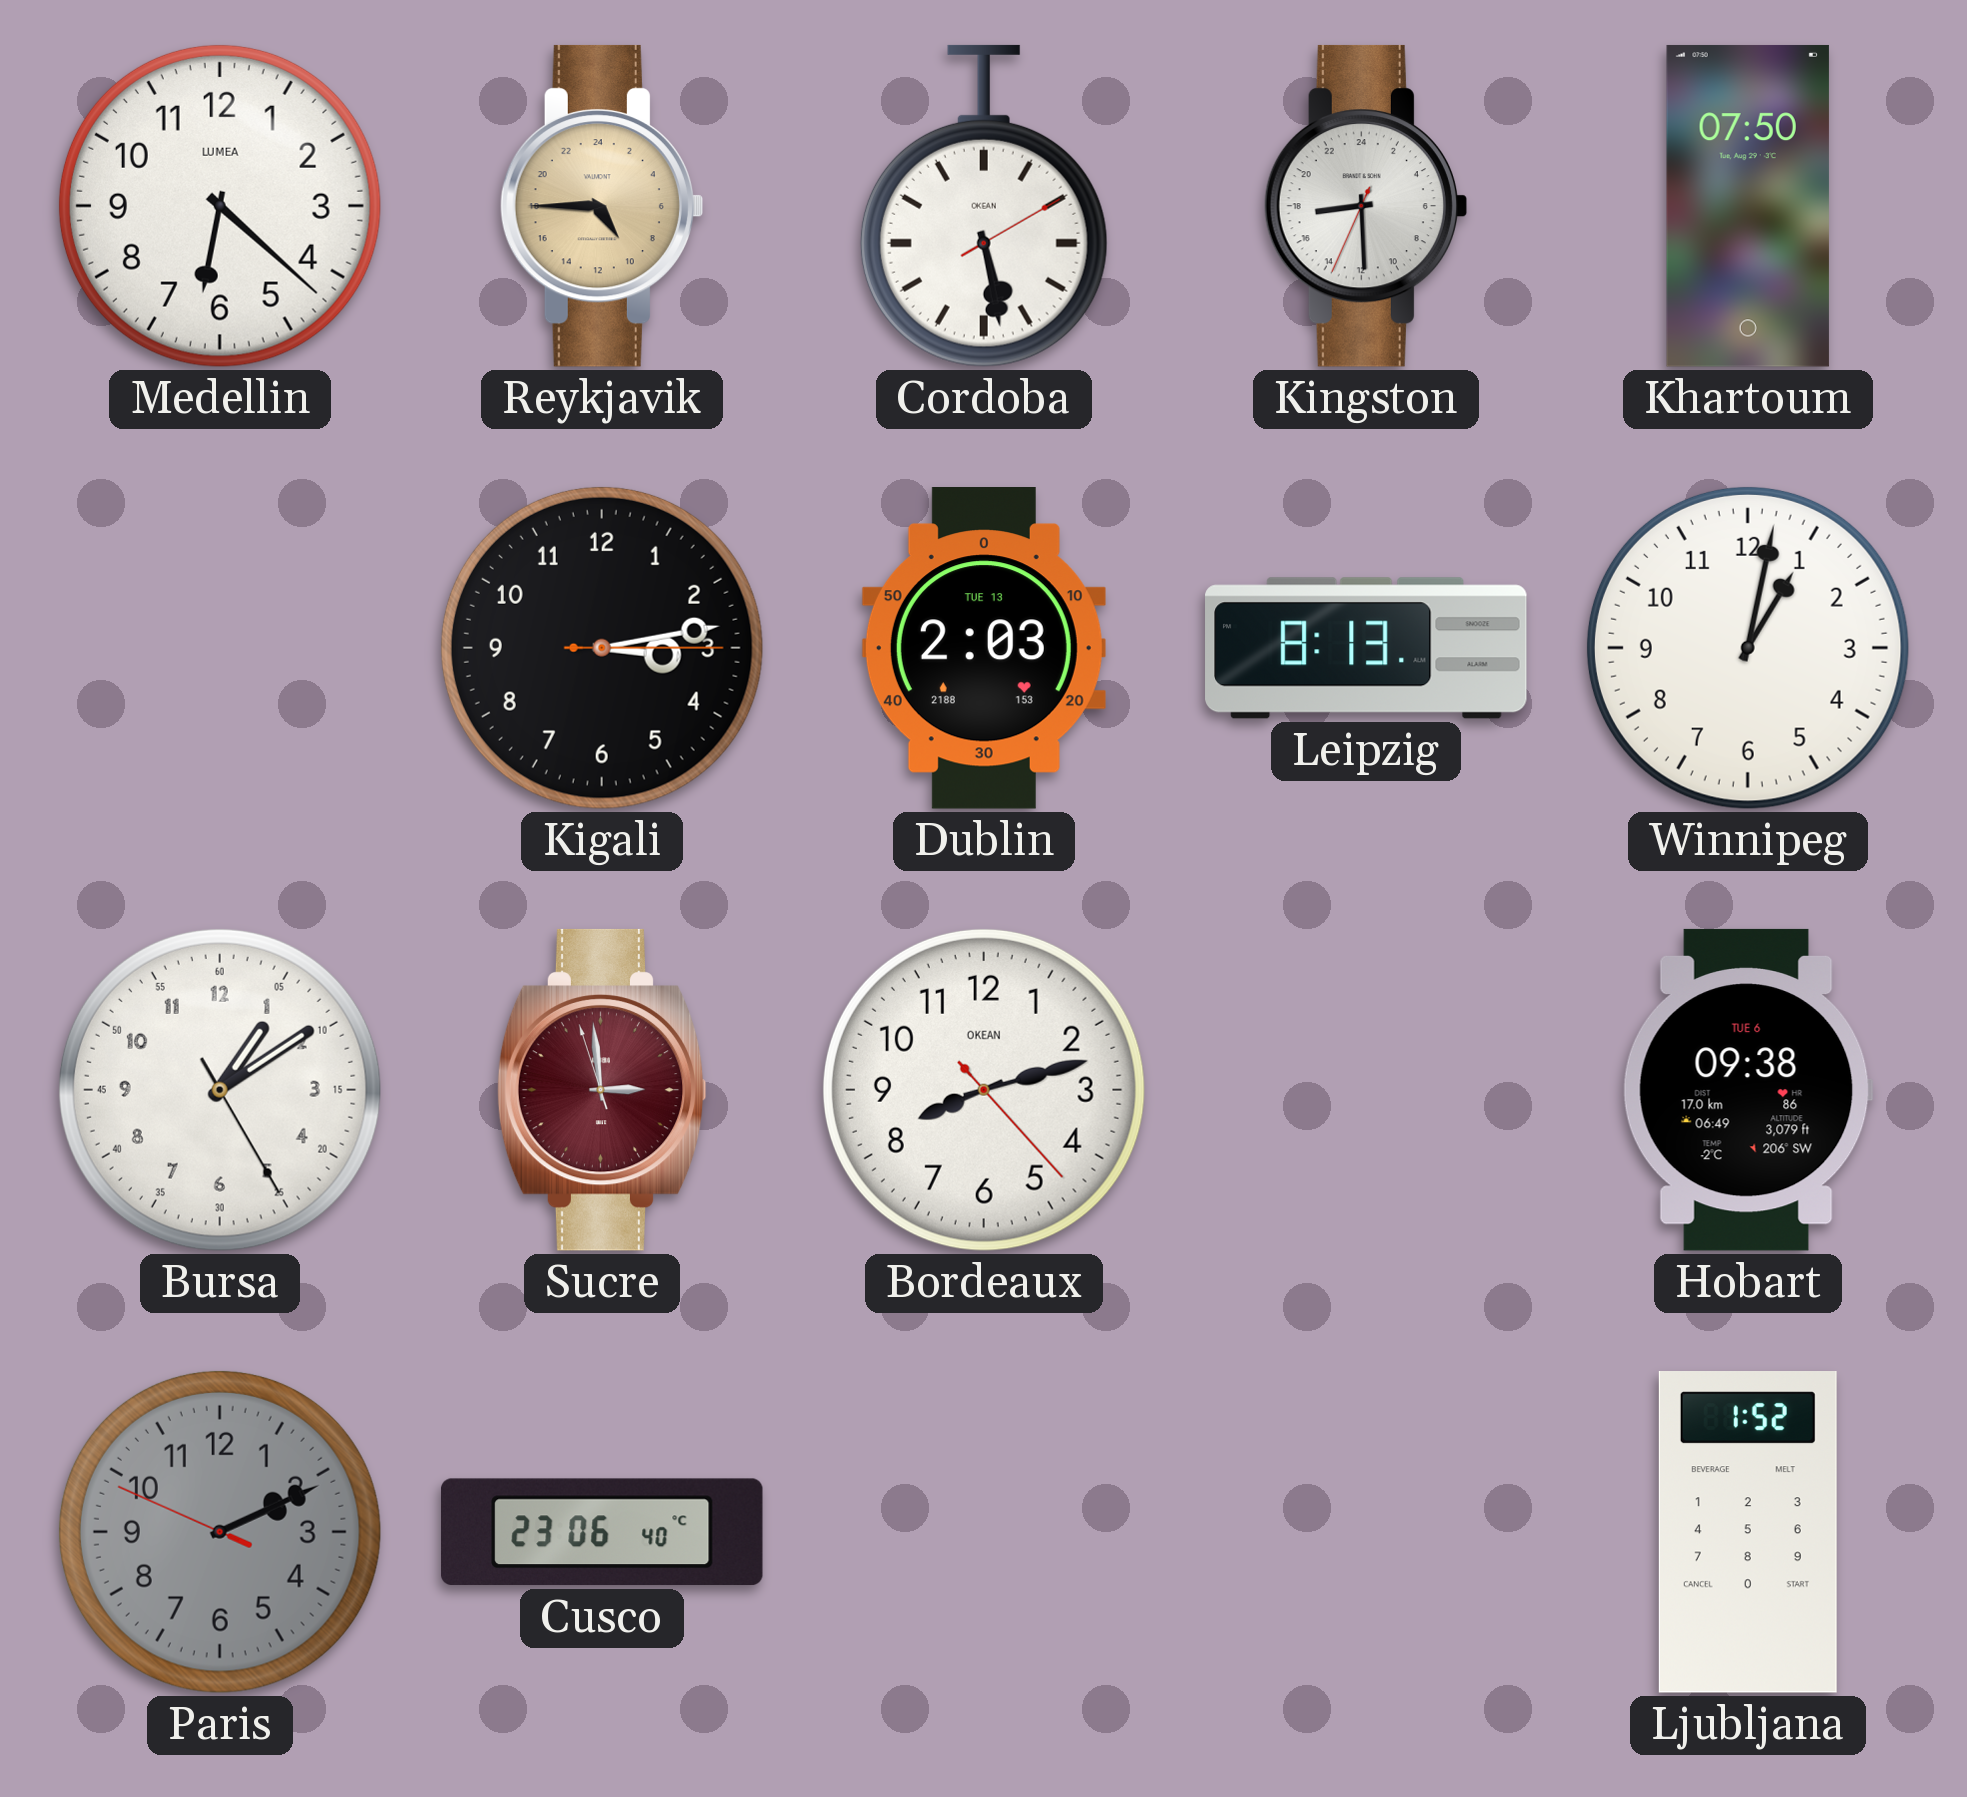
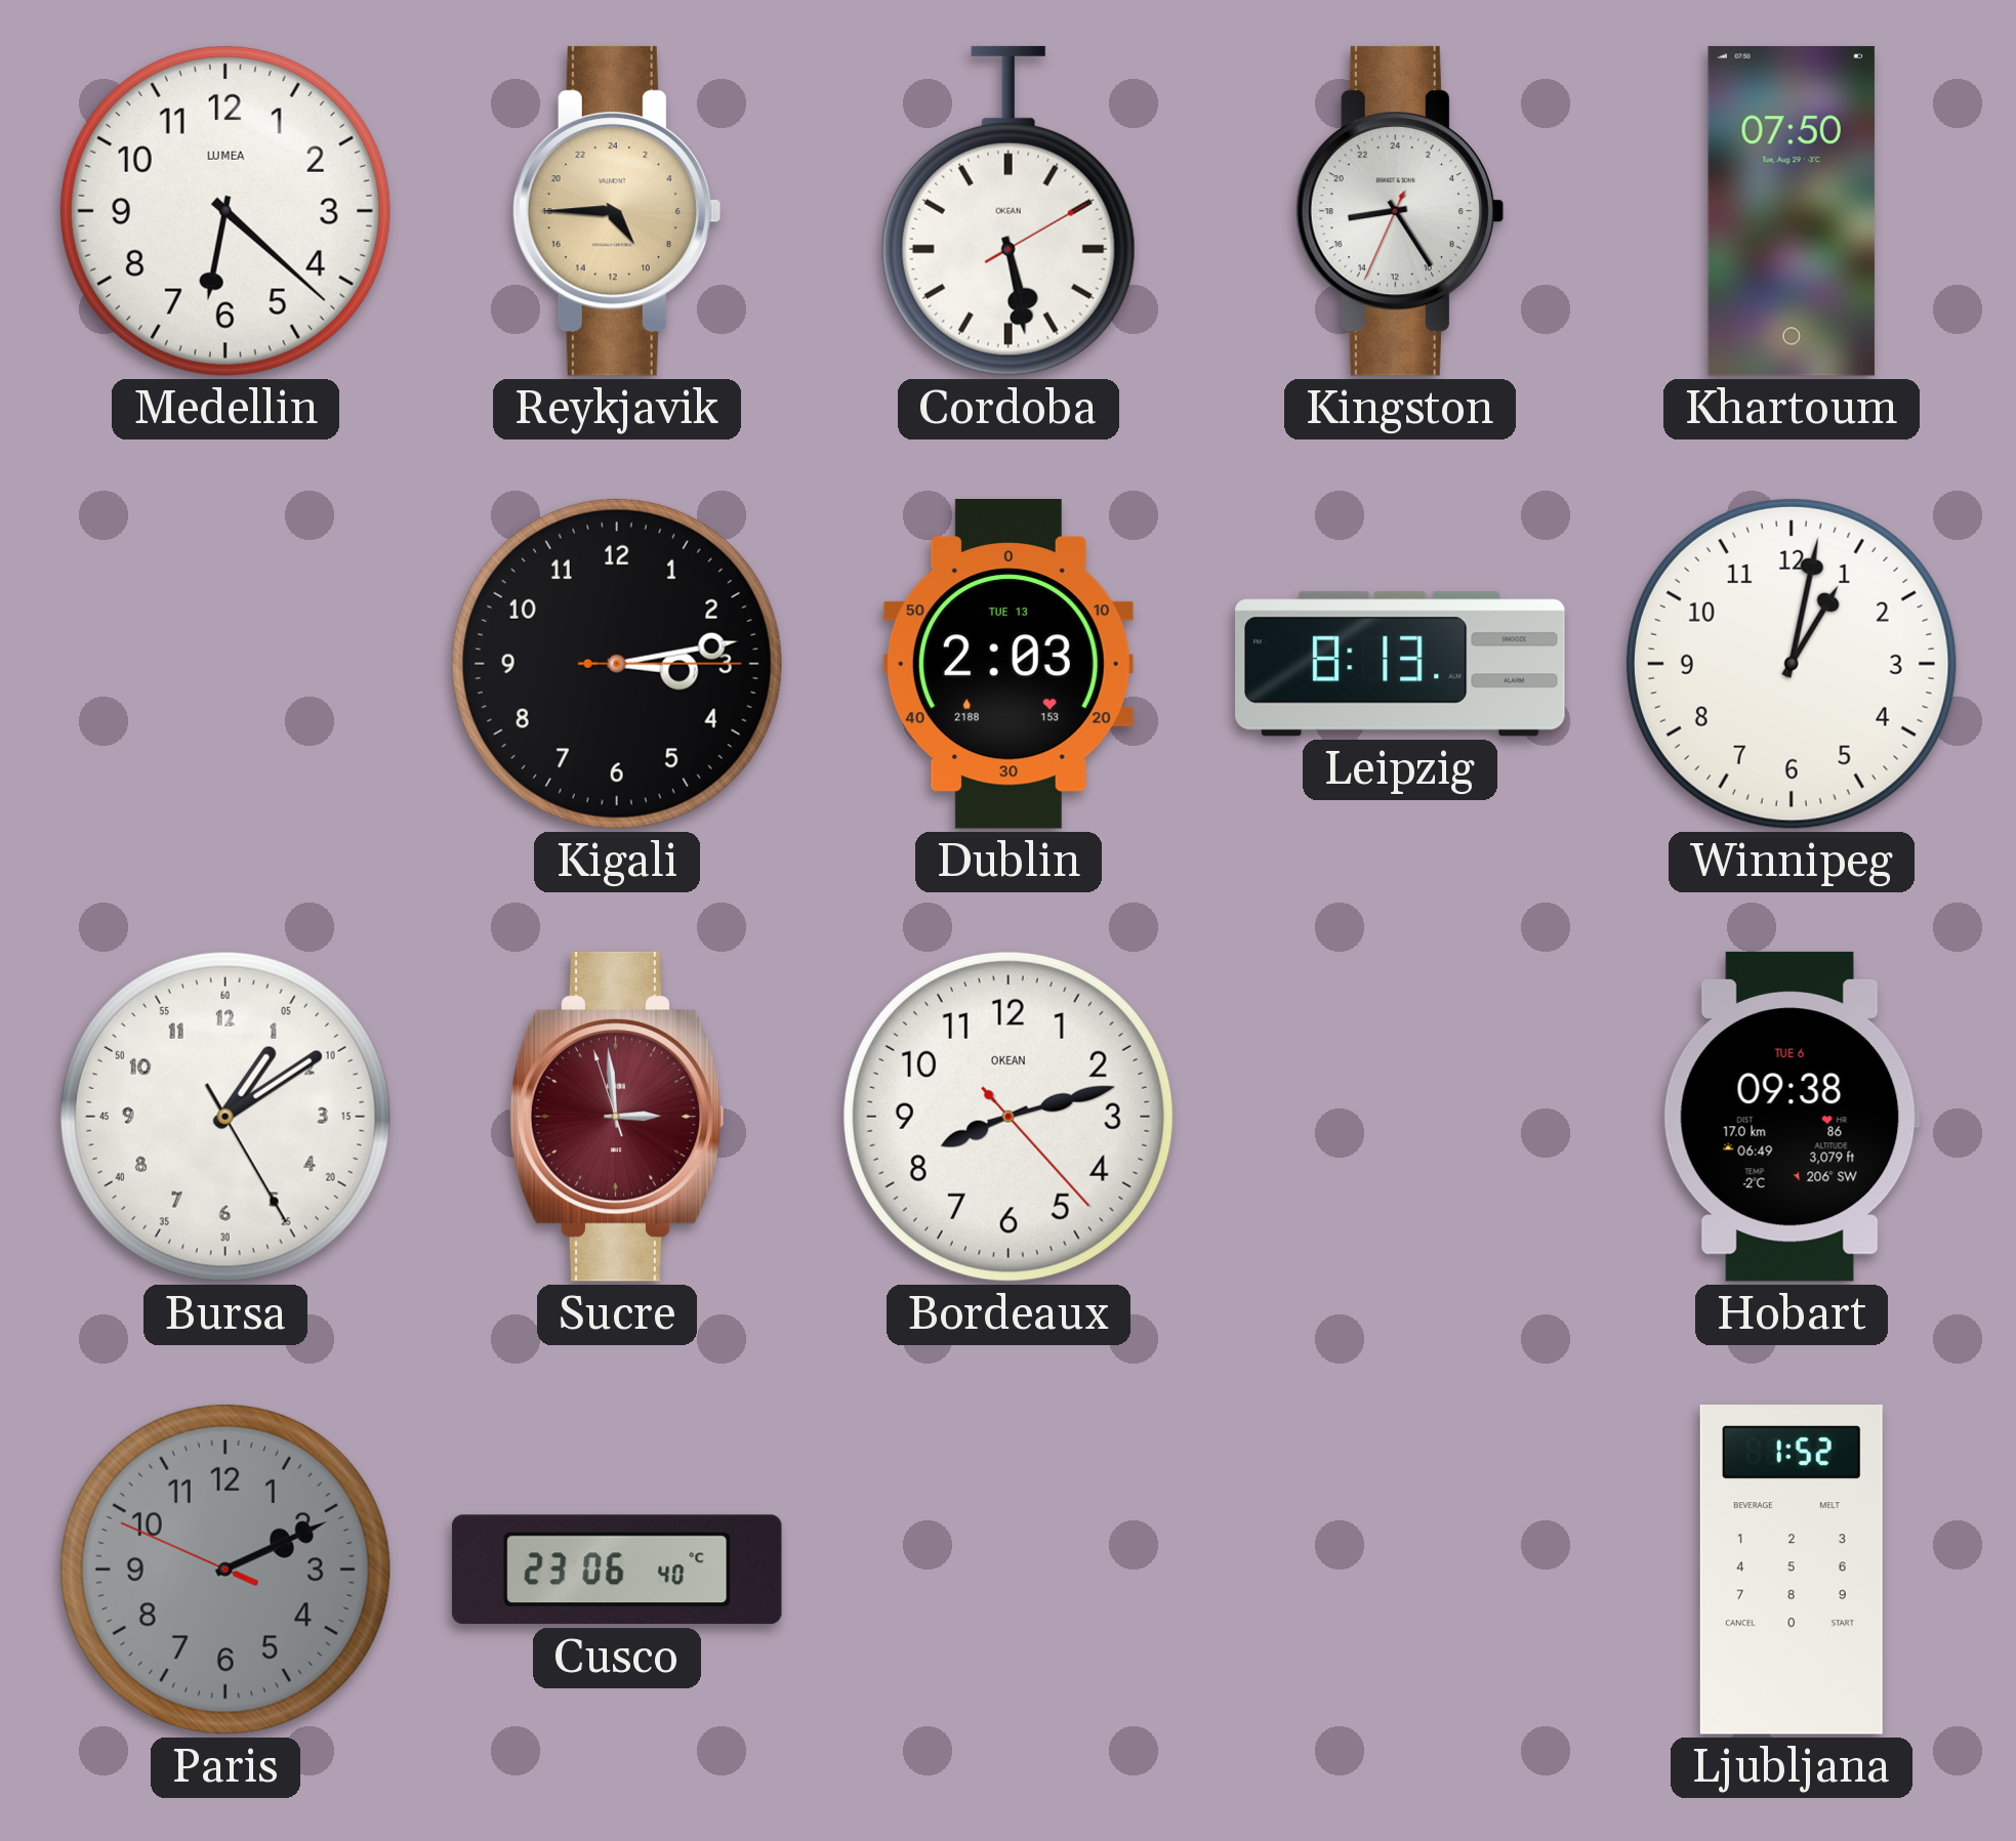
Kingston: 17:29 -> 17:24 (1399, 211)
